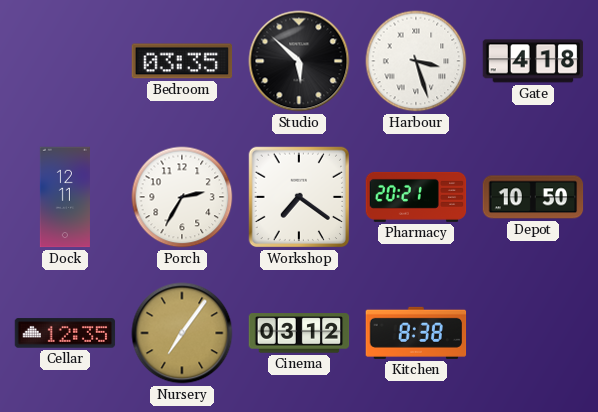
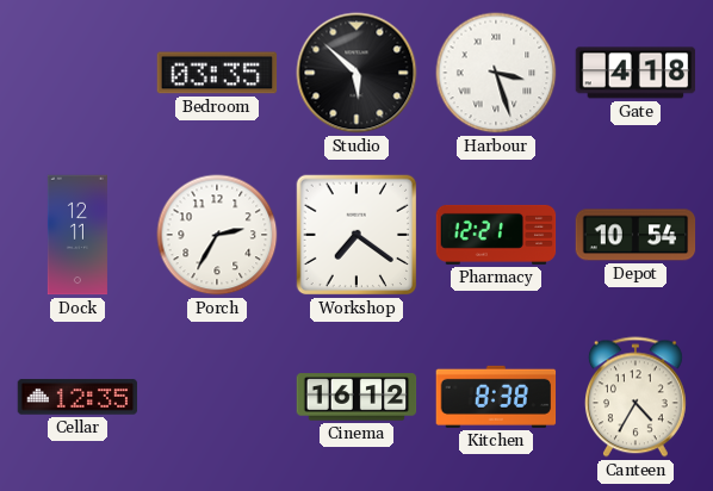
Pharmacy: 20:21 -> 12:21 (496, 235)
Depot: 10:50 -> 10:54 (635, 235)
Nursery: 7:06 -> none (182, 333)
Cinema: 03:12 -> 16:12 (356, 397)
Canteen: none -> 4:35 (635, 397)
